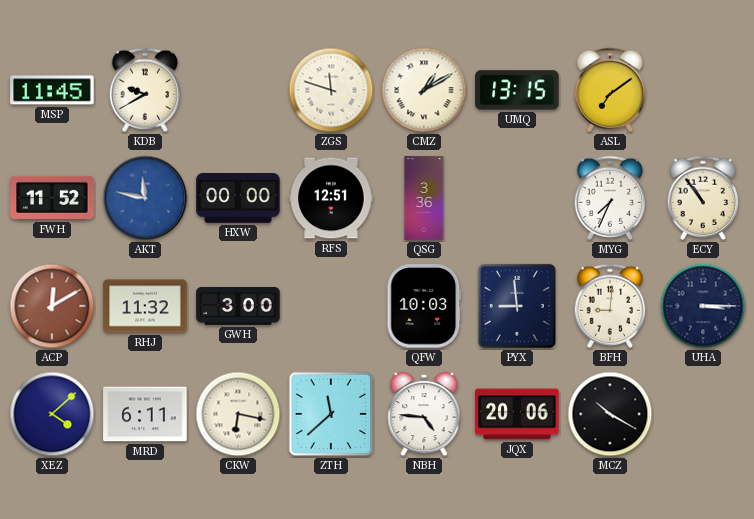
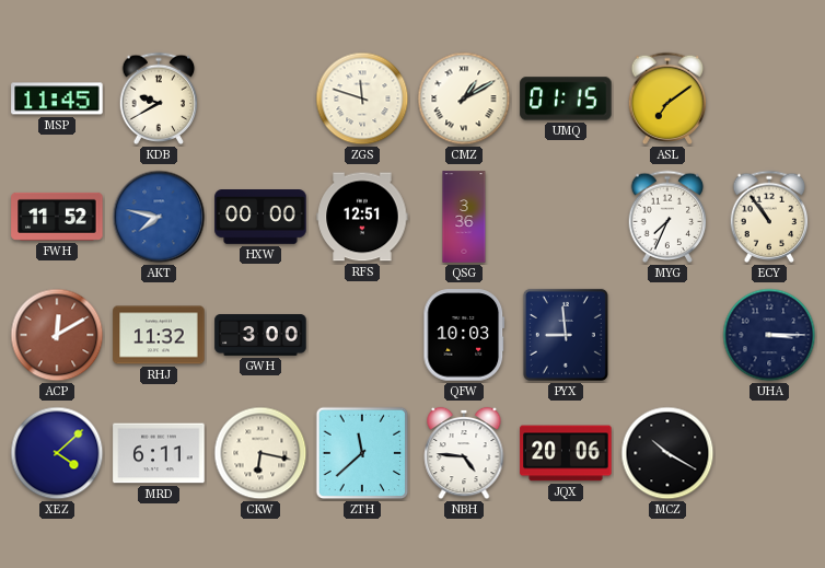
UMQ: 13:15 -> 01:15 (566, 98)
AKT: 11:47 -> 7:47 (159, 217)
BFH: 9:01 -> none (610, 306)
